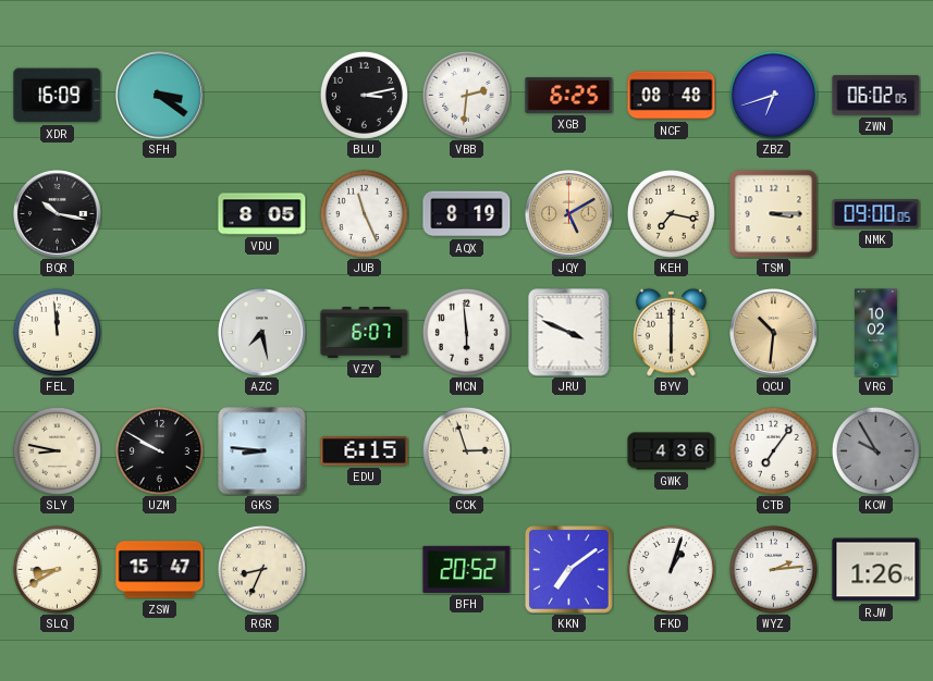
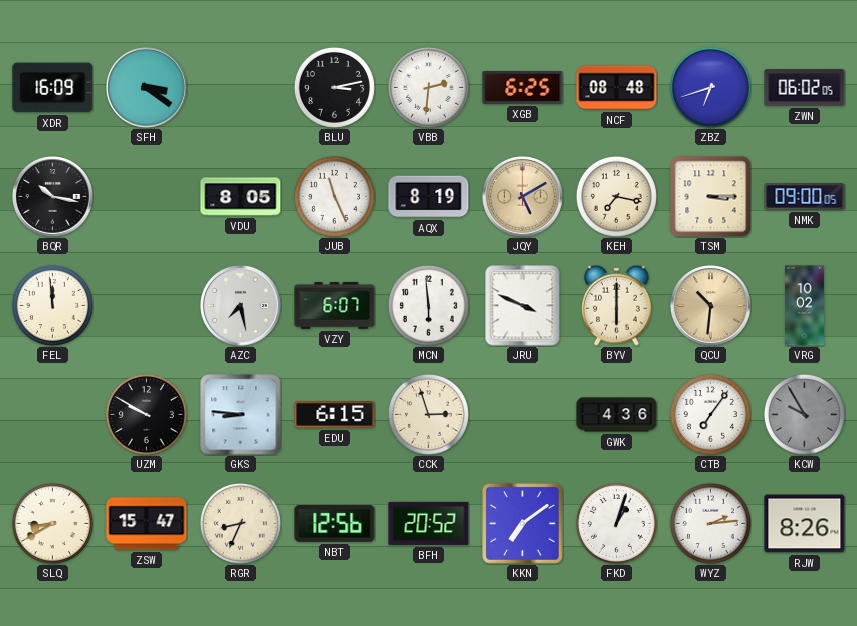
SLY: 8:47 -> none (57, 450)
NBT: none -> 12:56 (335, 523)
RJW: 1:26 -> 8:26 (805, 524)
